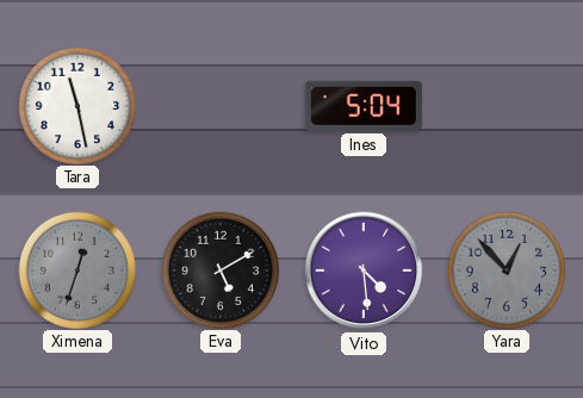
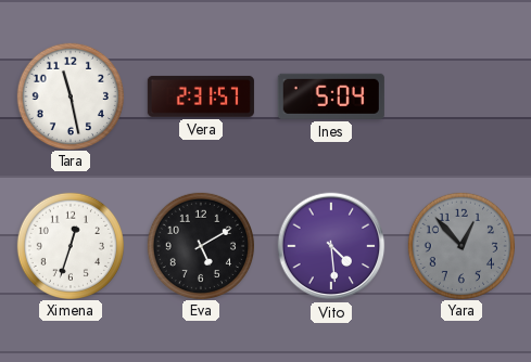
Vera: none -> 2:31 (201, 96)
Ximena dial: grey -> white (69, 245)
